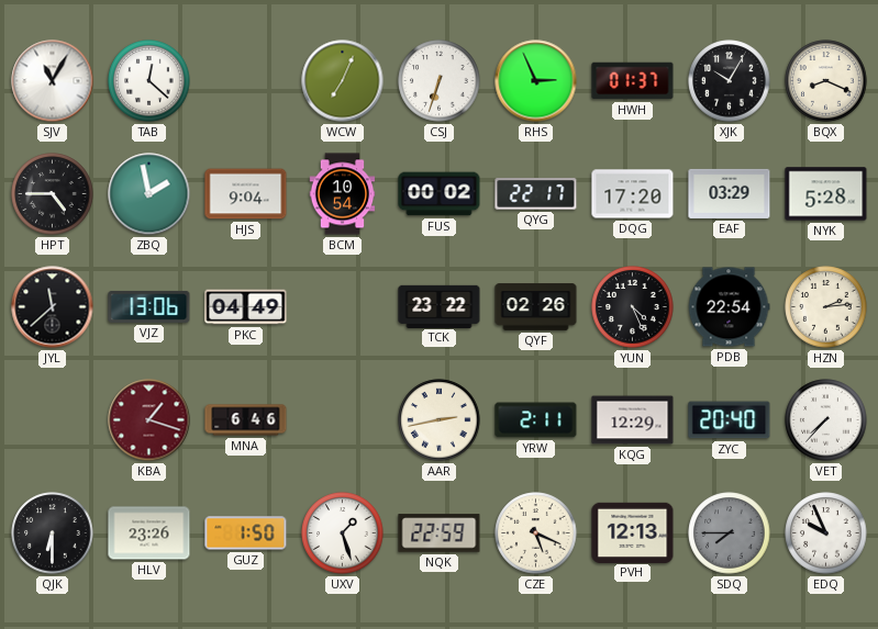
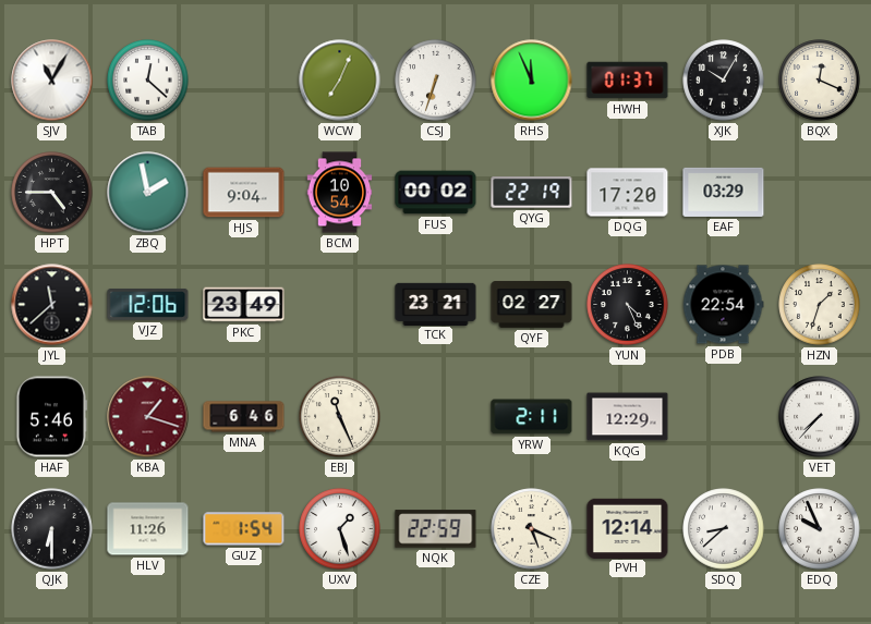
RHS: 2:56 -> 11:56 (532, 81)
BQX: 8:19 -> 12:19 (820, 81)
QYG: 22:17 -> 22:19 (532, 193)
NYK: 5:28 -> none (826, 194)
VJZ: 13:06 -> 12:06 (148, 304)
PKC: 04:49 -> 23:49 (244, 305)
TCK: 23:22 -> 23:21 (436, 304)
QYF: 02:26 -> 02:27 (532, 305)
HZN: 2:14 -> 1:33 (820, 305)
HAF: none -> 5:46 (51, 417)
EBJ: none -> 11:26 (340, 417)
AAR: 2:43 -> none (440, 420)
ZYC: 20:40 -> none (730, 420)
HLV: 23:26 -> 11:26 (148, 529)
GUZ: 1:50 -> 1:54 (244, 529)
PVH: 12:13 -> 12:14 (628, 528)
SDQ: 7:45 -> 8:38 (724, 529)
SDQ dial: grey -> white (724, 529)
